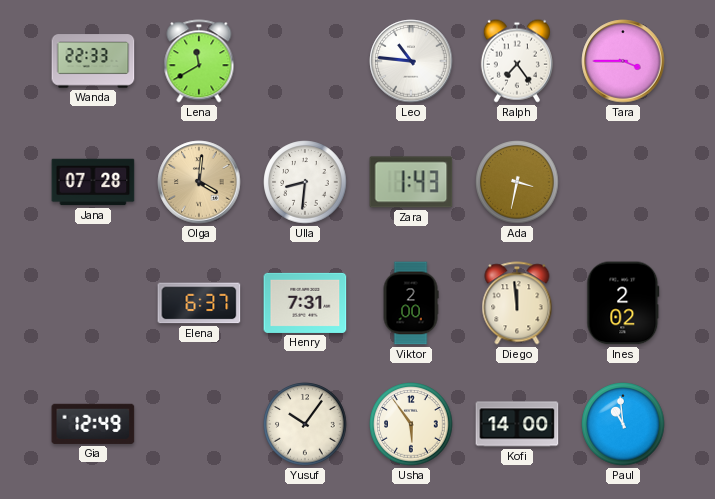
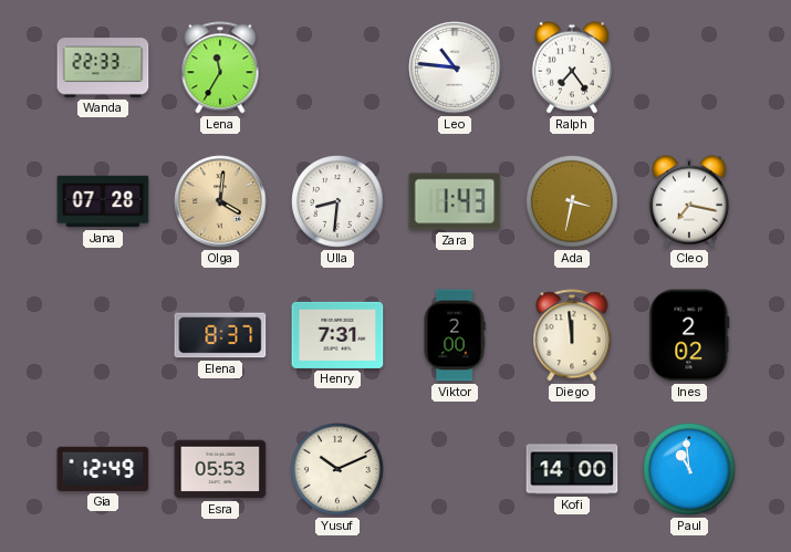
Lena: 11:40 -> 11:35 (220, 67)
Tara: 3:45 -> none (623, 61)
Cleo: none -> 7:17 (689, 201)
Elena: 6:37 -> 8:37 (220, 335)
Esra: none -> 05:53 (220, 469)
Yusuf: 10:06 -> 10:11 (337, 469)
Usha: 5:54 -> none (411, 424)
